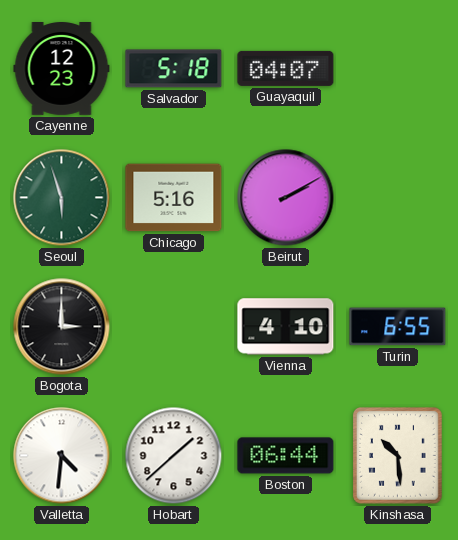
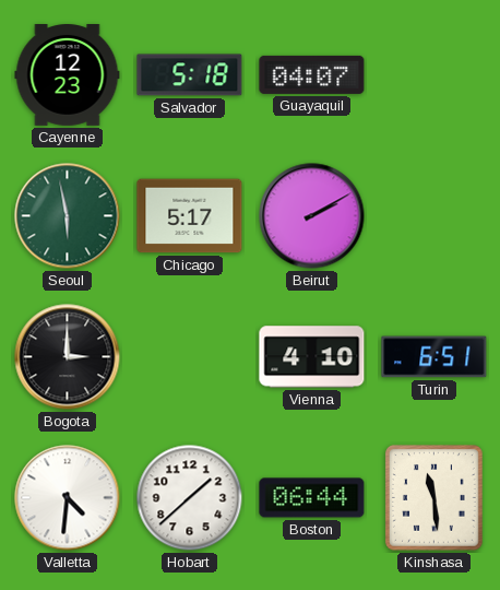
Seoul: 5:57 -> 5:58 (68, 216)
Chicago: 5:16 -> 5:17 (190, 216)
Turin: 6:55 -> 6:51 (434, 357)
Kinshasa: 10:29 -> 11:29 (434, 498)
